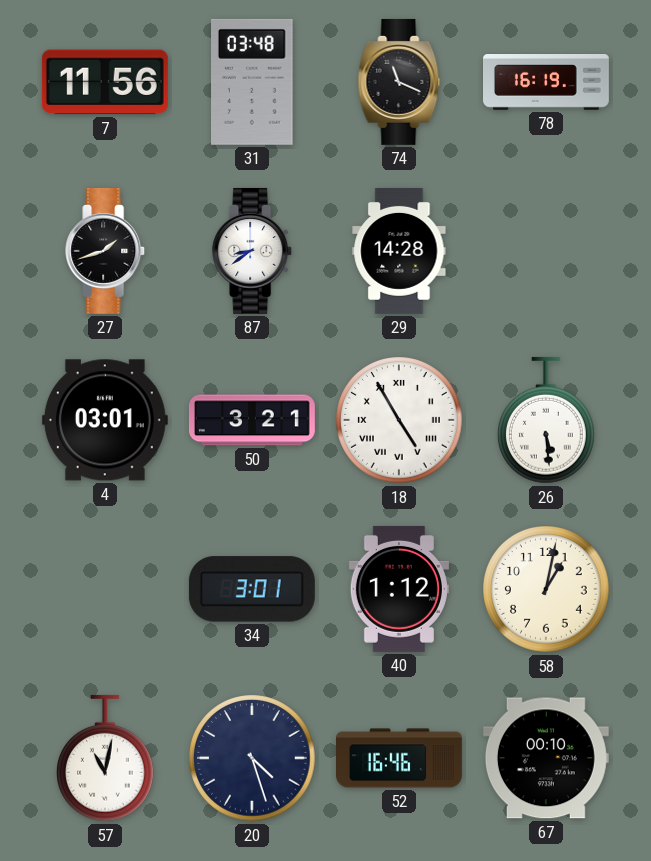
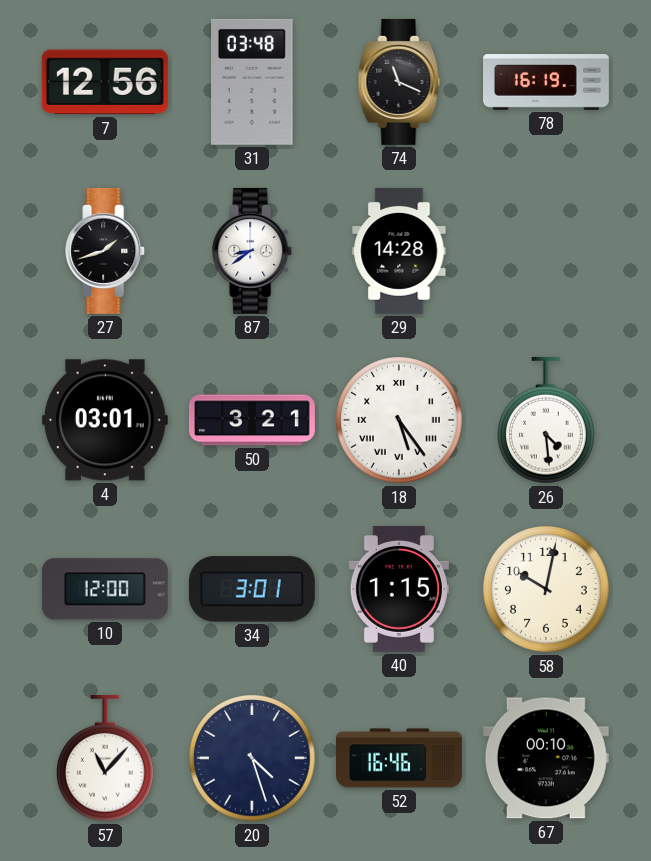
7: 11:56 -> 12:56 (105, 82)
18: 4:55 -> 5:24 (399, 420)
26: 5:29 -> 4:29 (547, 420)
10: none -> 12:00 (105, 589)
40: 1:12 -> 1:15 (399, 589)
58: 1:02 -> 10:02 (546, 589)
57: 11:02 -> 11:07 (106, 758)
